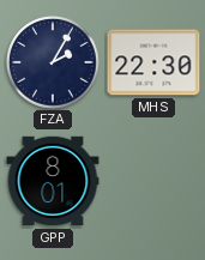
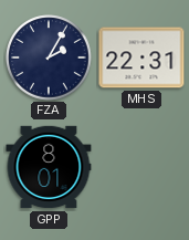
MHS: 22:30 -> 22:31 (141, 58)
